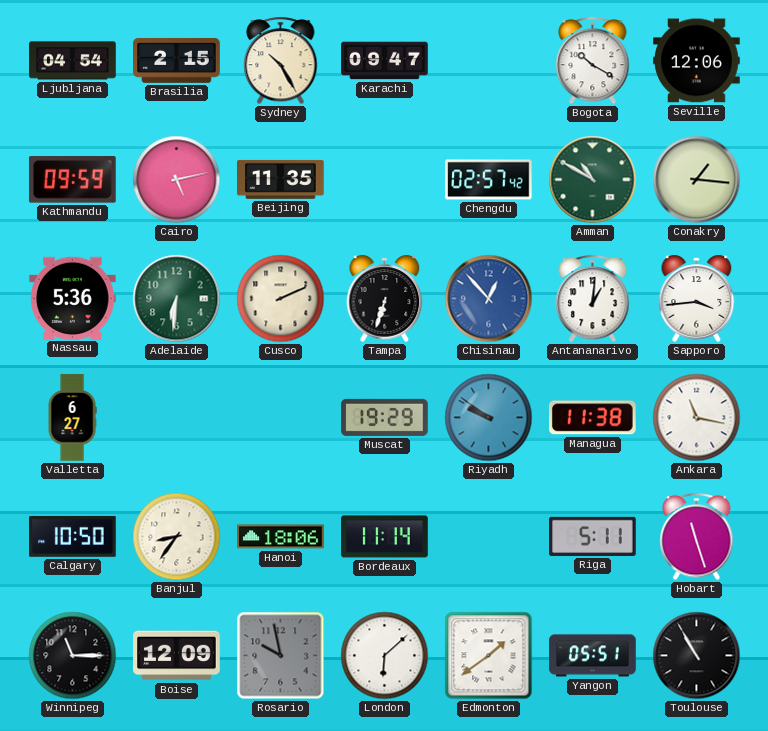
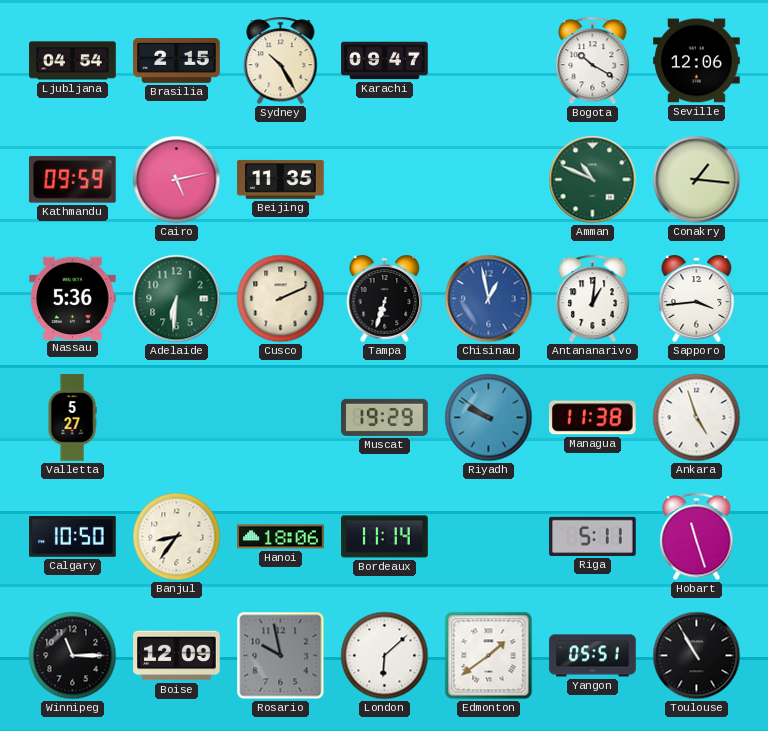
Chengdu: 02:57 -> none (489, 180)
Amman: 10:50 -> 10:49 (593, 180)
Chisinau: 12:53 -> 12:58 (489, 299)
Valletta: 6:27 -> 5:27 (72, 418)
Ankara: 11:17 -> 4:57 (697, 418)
